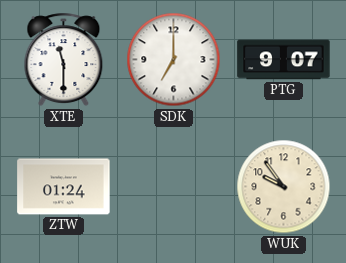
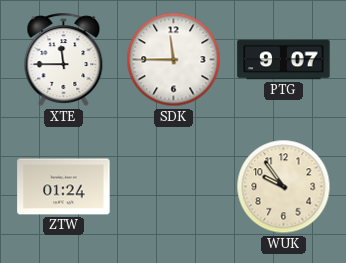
XTE: 11:30 -> 11:45 (64, 60)
SDK: 7:00 -> 11:45 (174, 60)
